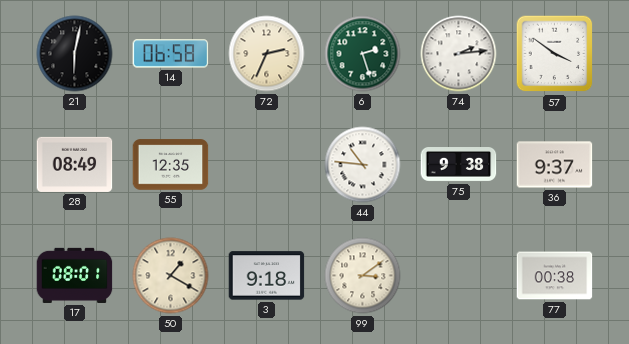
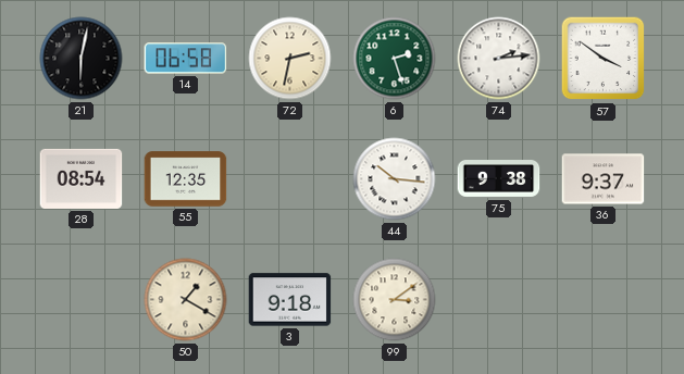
72: 2:34 -> 2:32 (290, 59)
28: 08:49 -> 08:54 (82, 178)
44: 10:46 -> 10:16 (395, 179)
17: 08:01 -> none (75, 275)
77: 00:38 -> none (555, 276)
